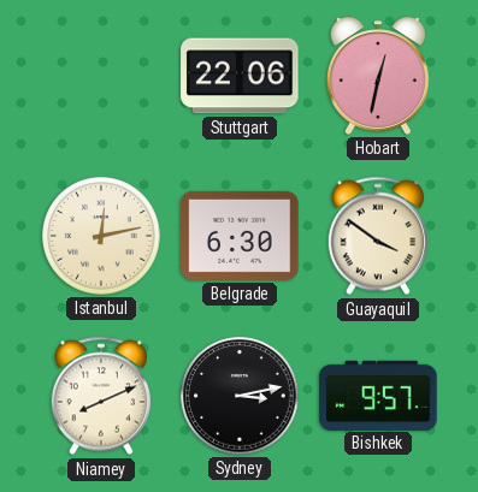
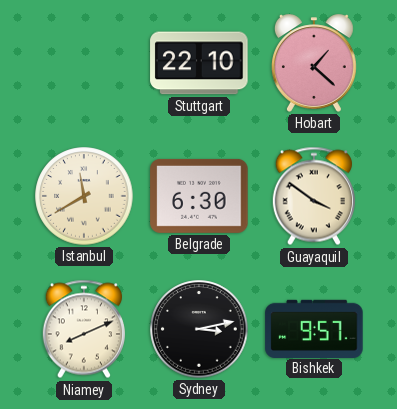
Stuttgart: 22:06 -> 22:10 (199, 63)
Hobart: 12:32 -> 1:22 (314, 63)
Istanbul: 12:13 -> 11:40 (84, 196)
